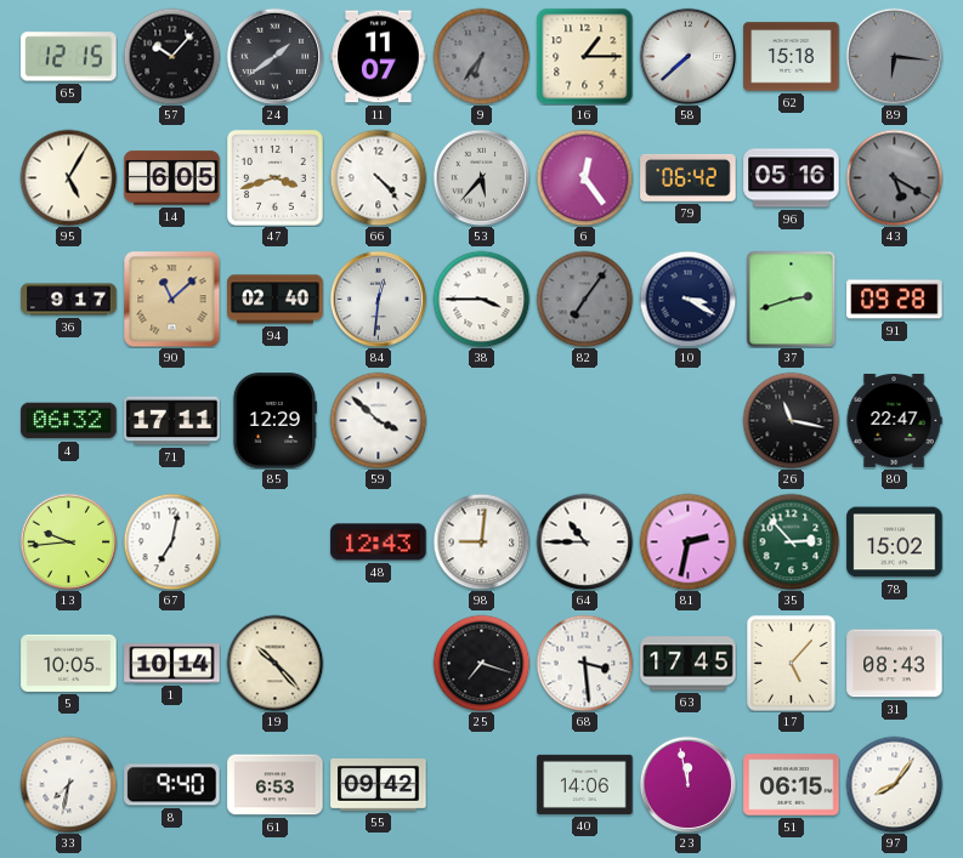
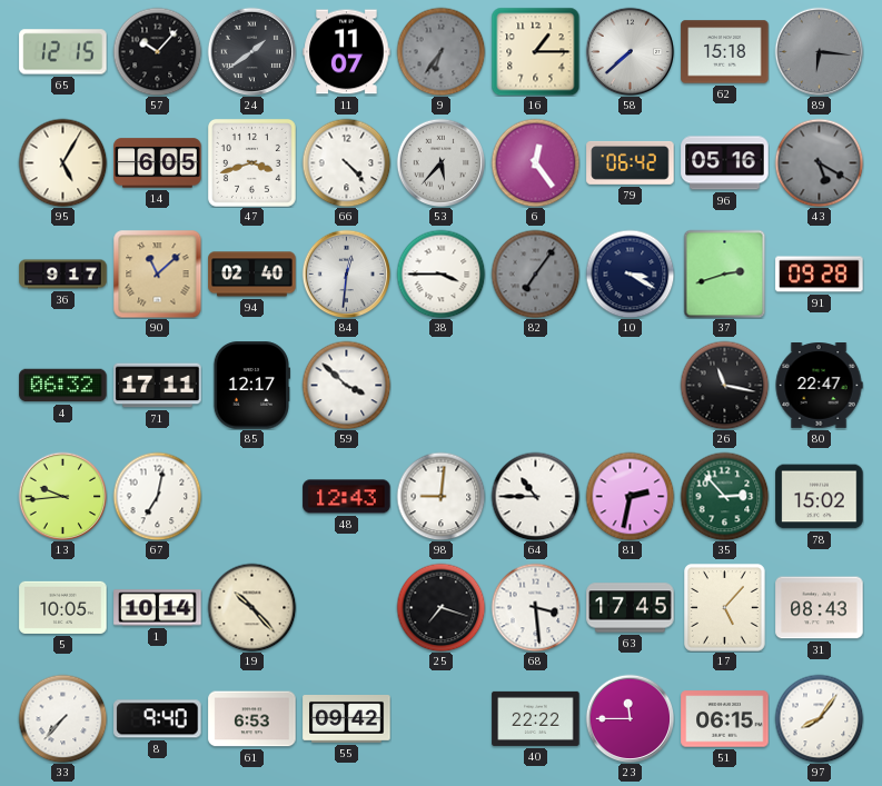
85: 12:29 -> 12:17 (250, 386)
33: 7:32 -> 7:37 (62, 718)
40: 14:06 -> 22:22 (536, 718)
23: 11:58 -> 11:45 (630, 718)
